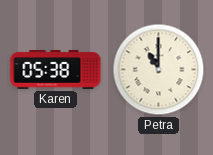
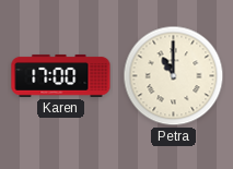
Karen: 05:38 -> 17:00 (61, 75)
